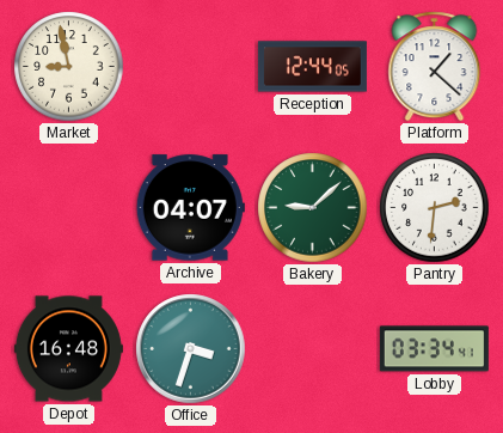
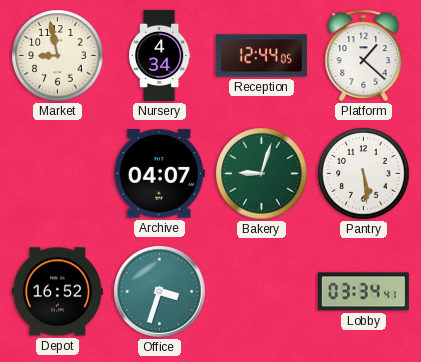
Nursery: none -> 4:34 (160, 55)
Bakery: 9:08 -> 9:03 (262, 174)
Pantry: 2:31 -> 5:29 (364, 174)
Depot: 16:48 -> 16:52 (57, 292)
